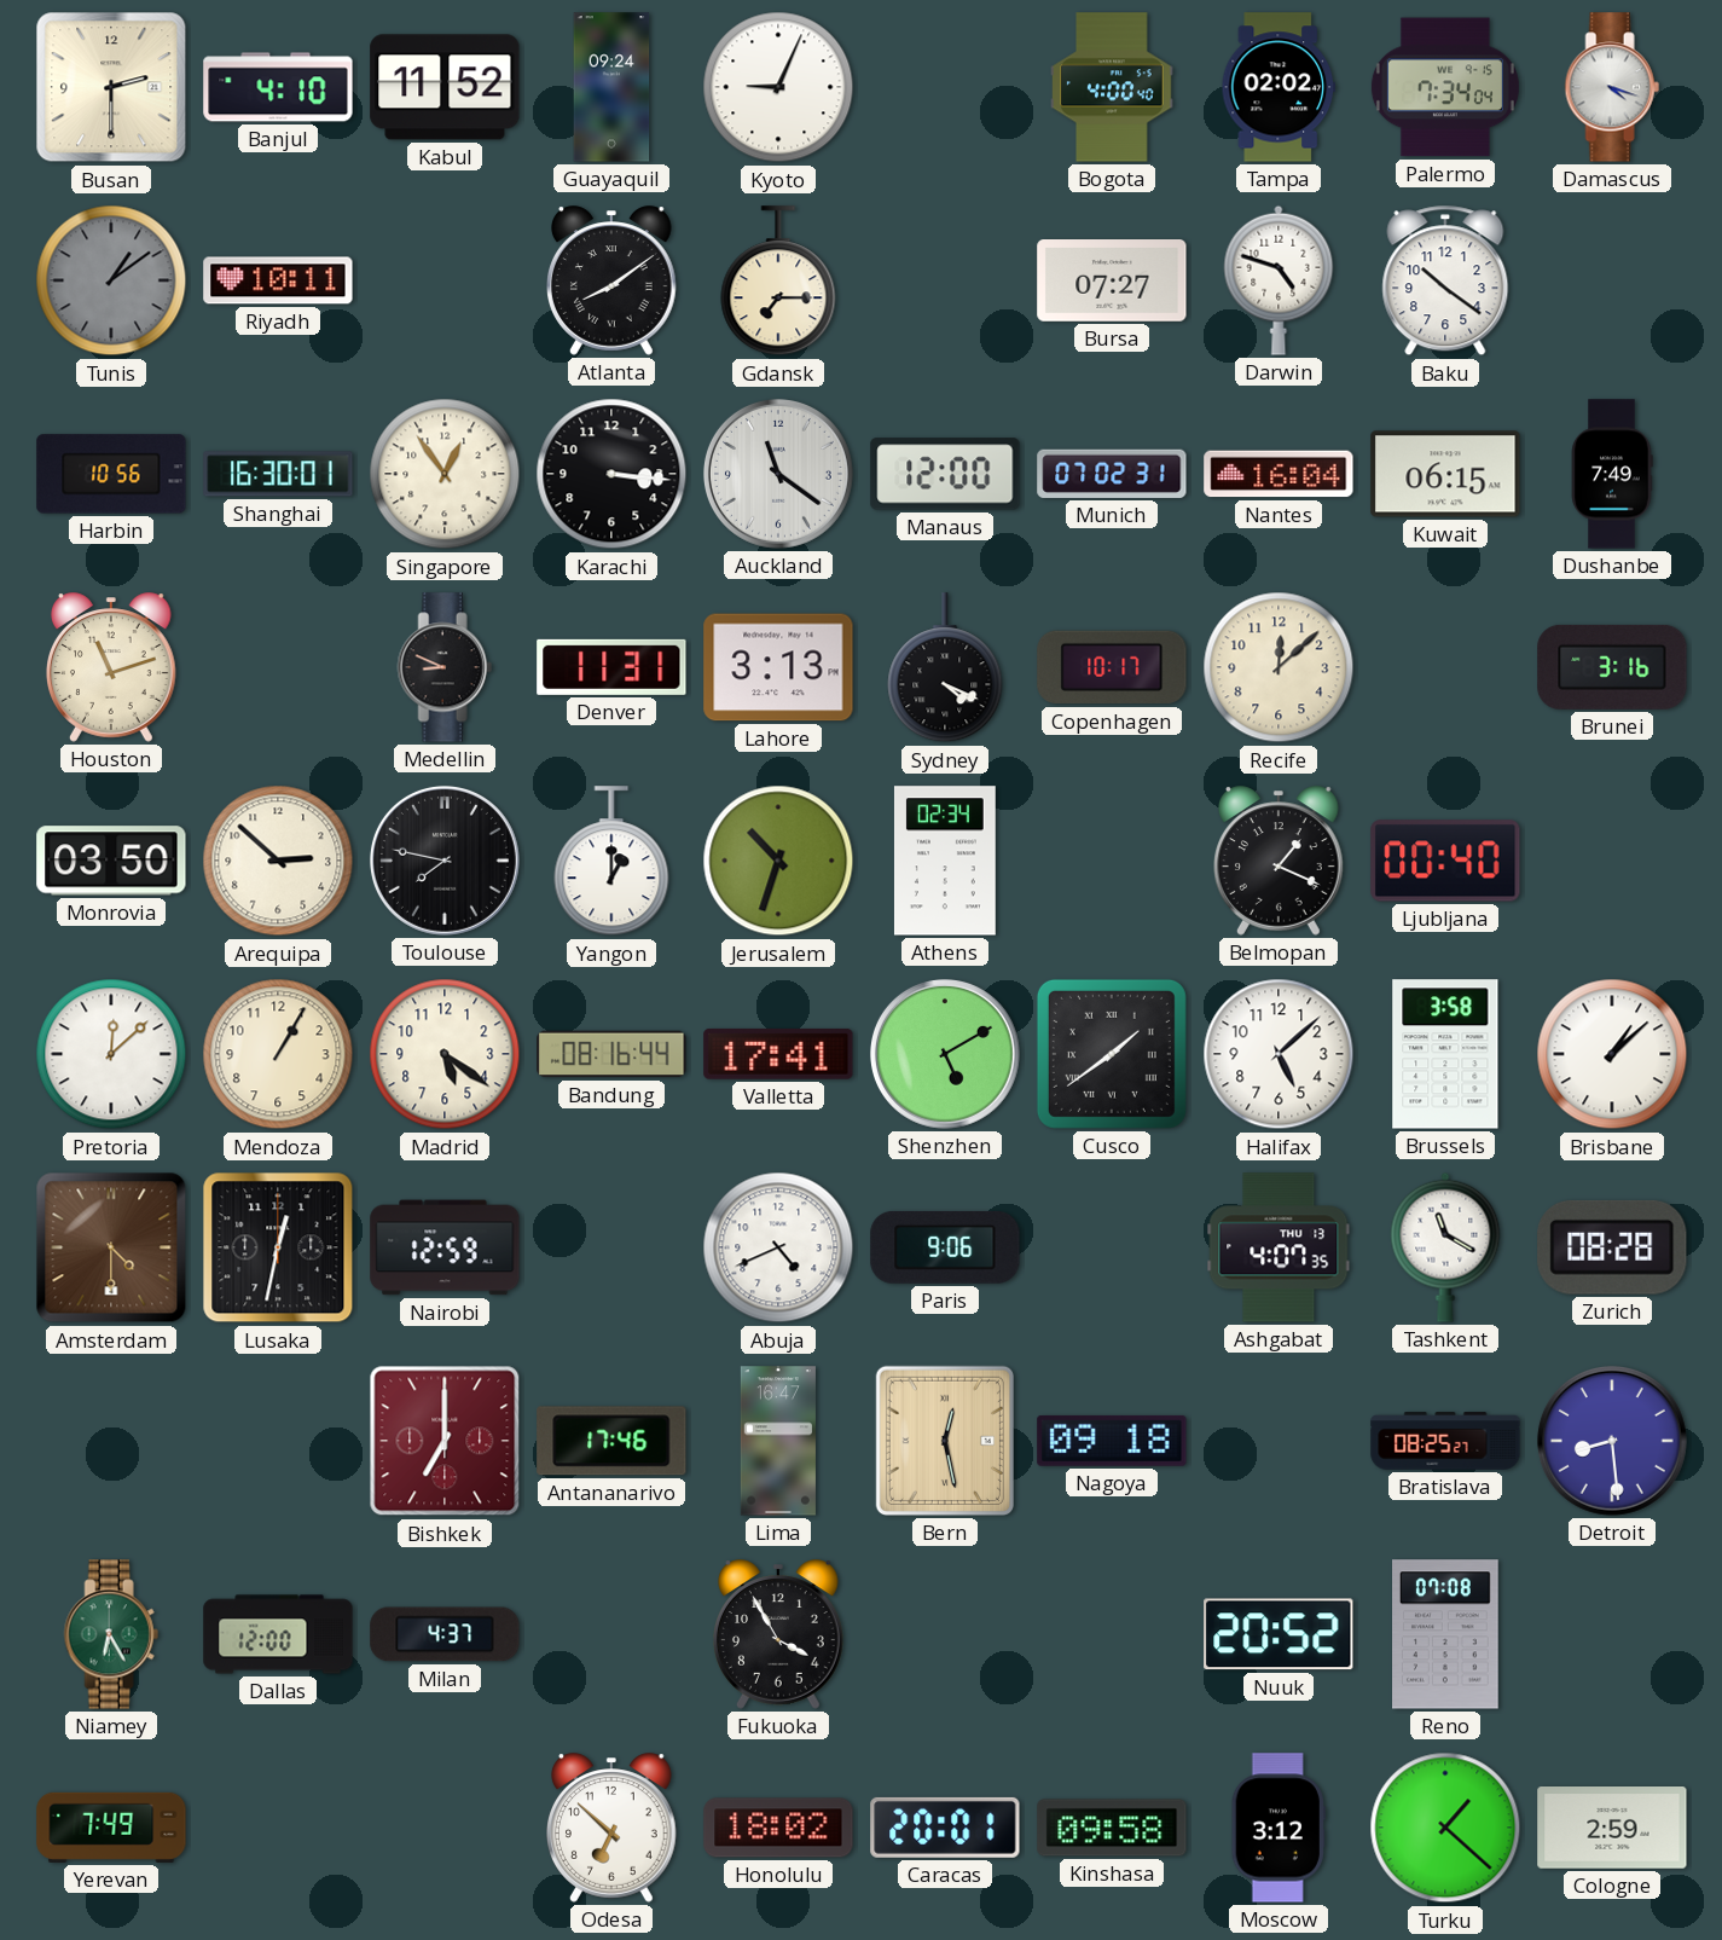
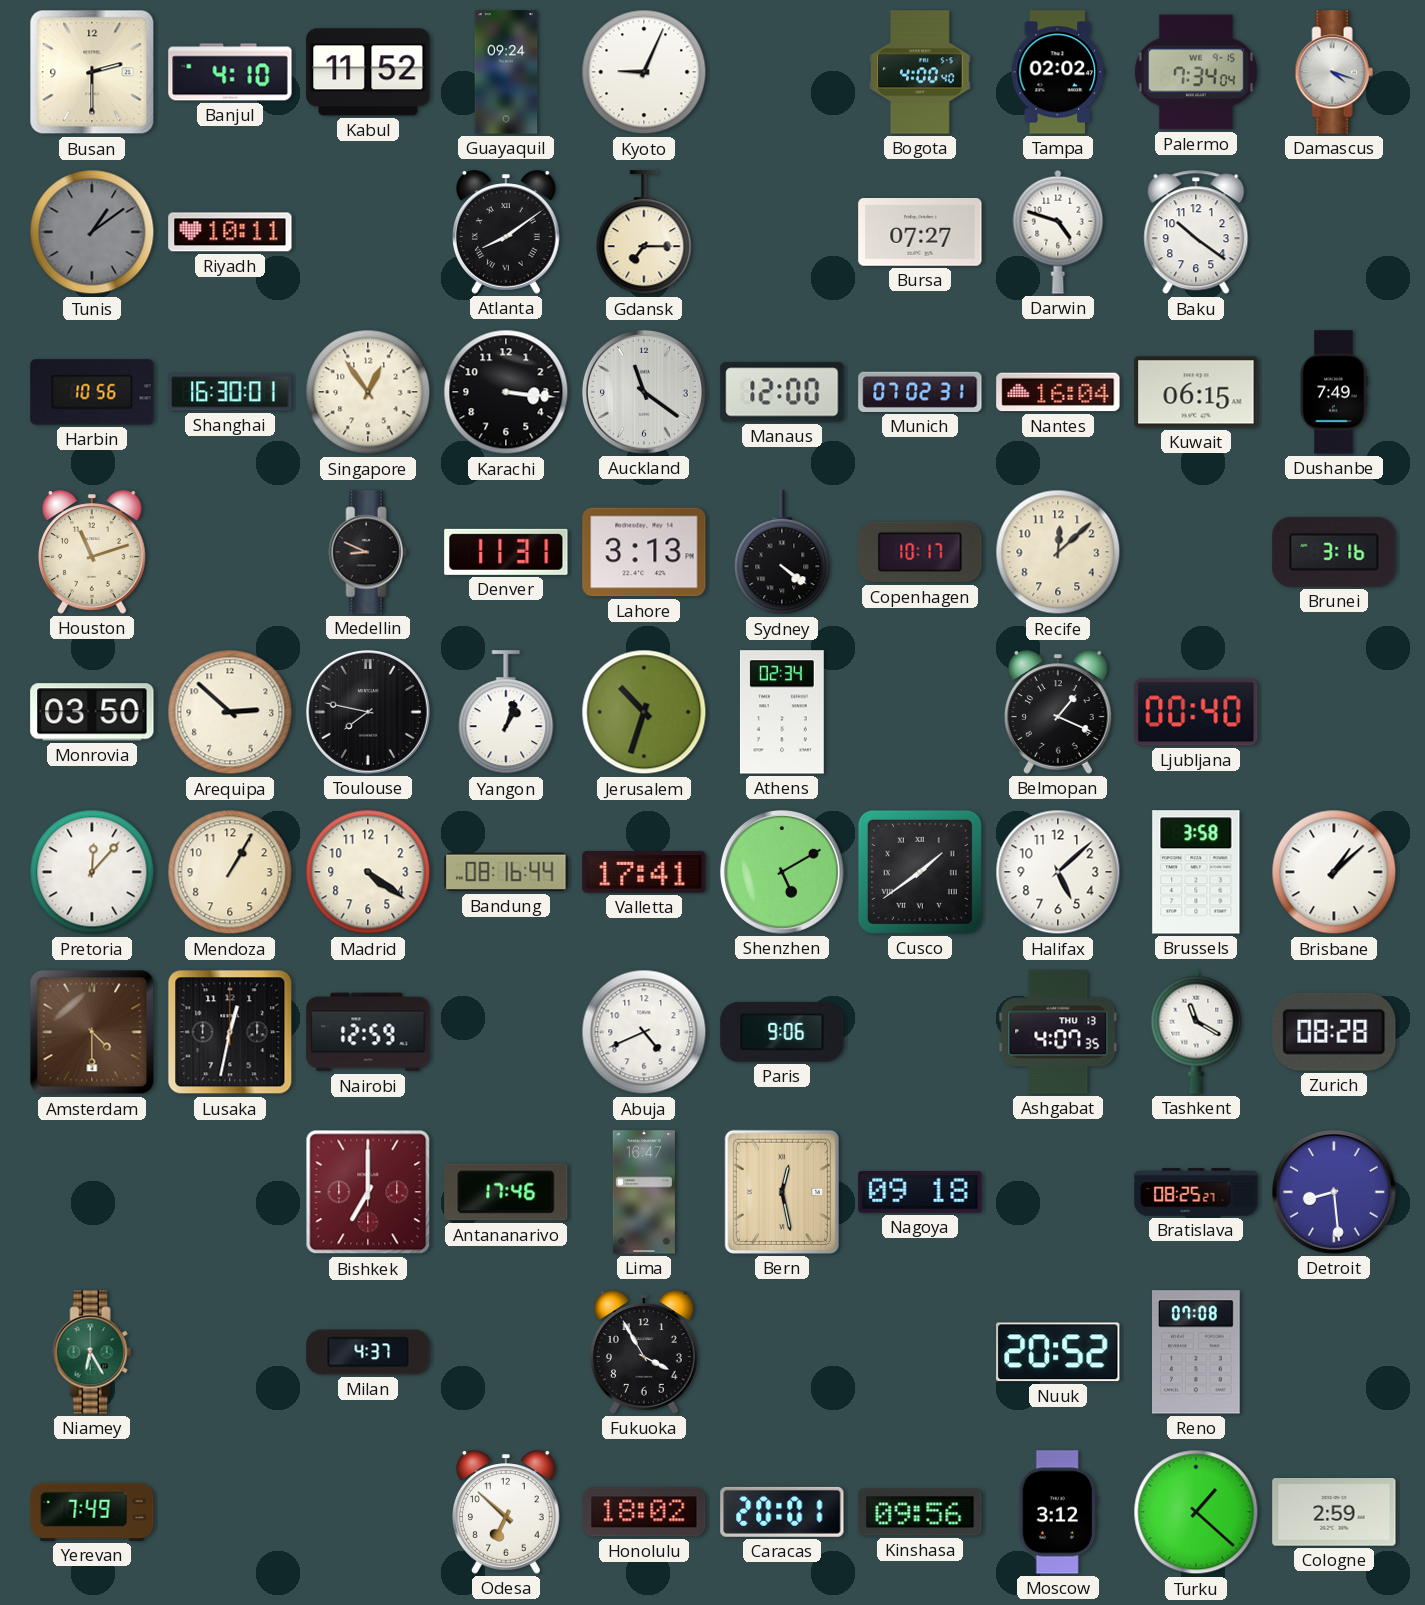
Sydney: 4:19 -> 4:21 (782, 553)
Yangon: 1:00 -> 1:03 (506, 713)
Pretoria: 12:08 -> 12:07 (92, 872)
Madrid: 5:21 -> 4:21 (368, 872)
Dallas: 12:00 -> none (278, 1634)
Kinshasa: 09:58 -> 09:56 (920, 1512)
